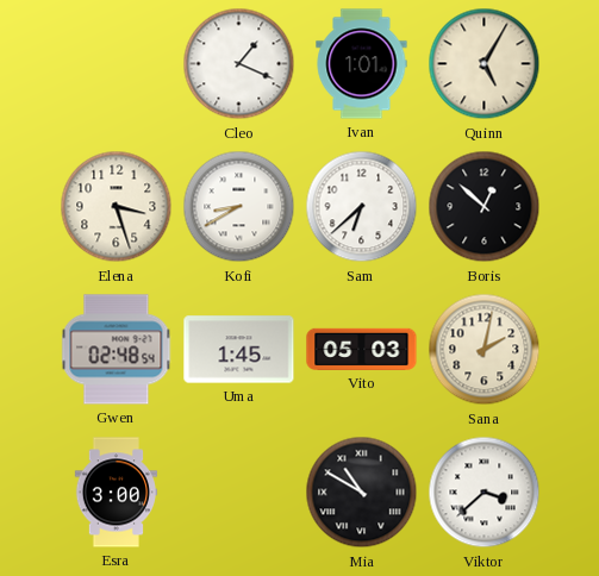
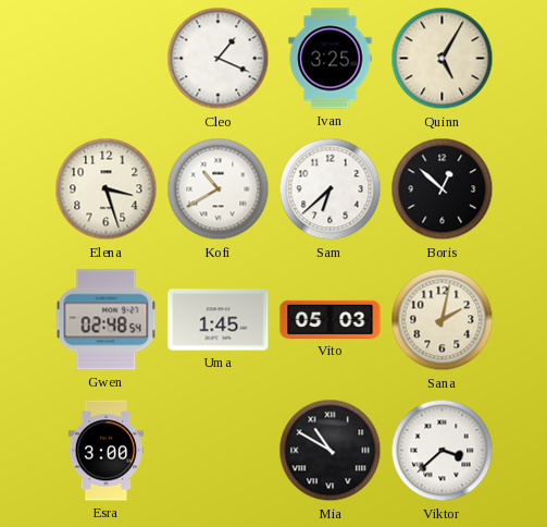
Ivan: 1:01 -> 3:25 (331, 59)
Kofi: 8:40 -> 10:40 (219, 189)
